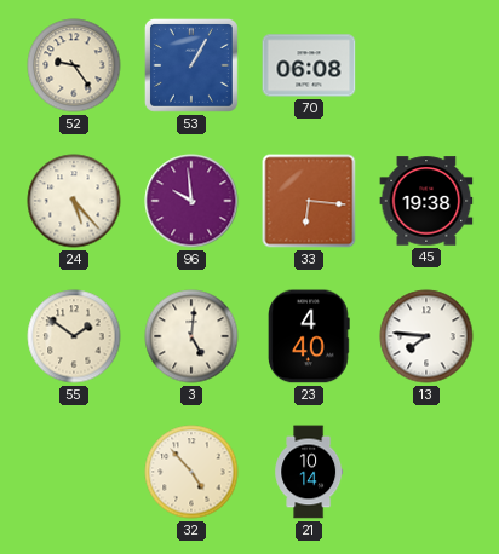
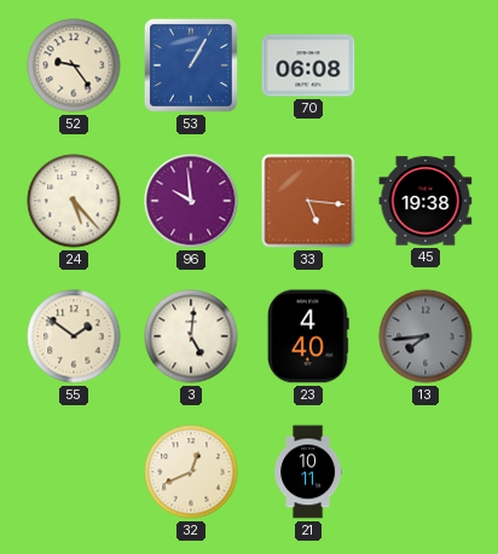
33: 6:16 -> 5:16 (308, 201)
13: 7:46 -> 7:44 (425, 336)
13 dial: white -> grey (425, 336)
32: 4:53 -> 12:41 (191, 472)
21: 10:14 -> 10:11 (308, 472)
